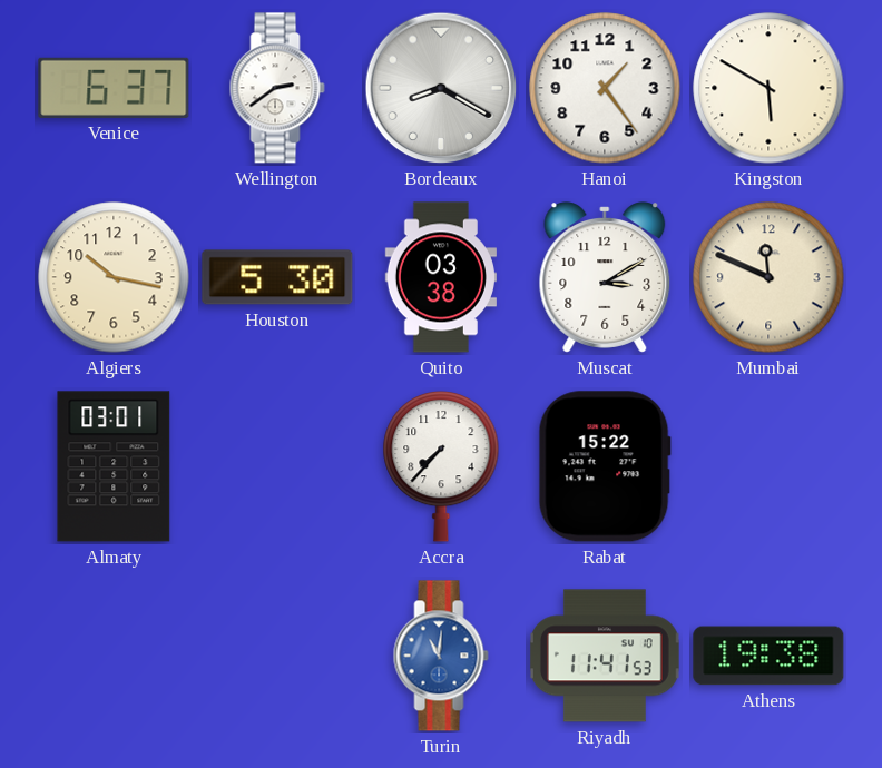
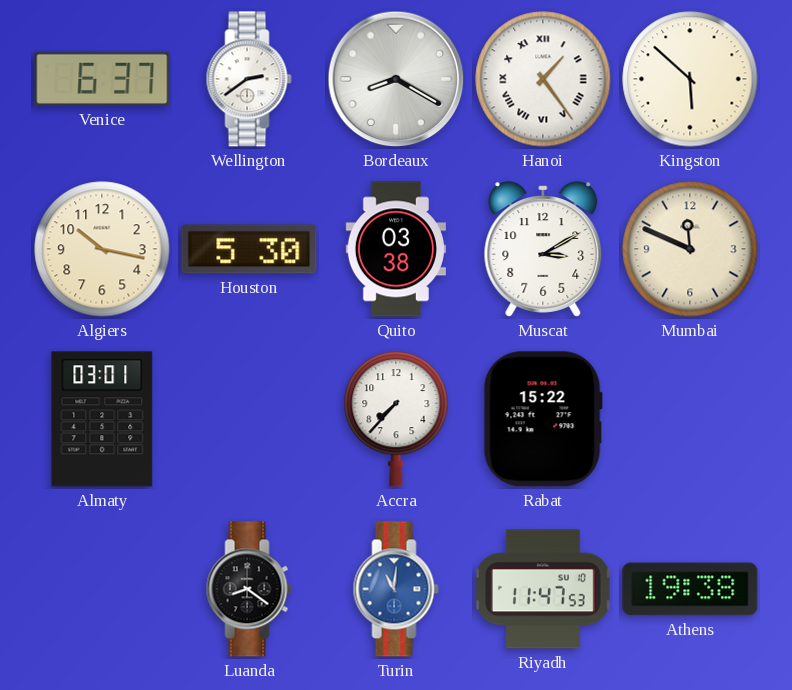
Hanoi numerals: Arabic -> Roman (543, 79)
Kingston: 5:50 -> 5:52 (690, 79)
Luanda: none -> 8:21 (249, 589)
Riyadh: 11:41 -> 11:47 (543, 589)
